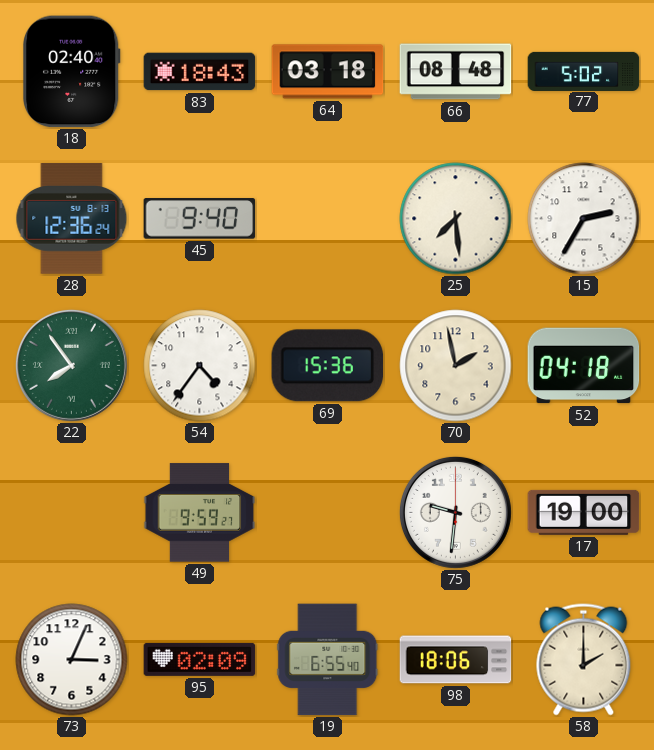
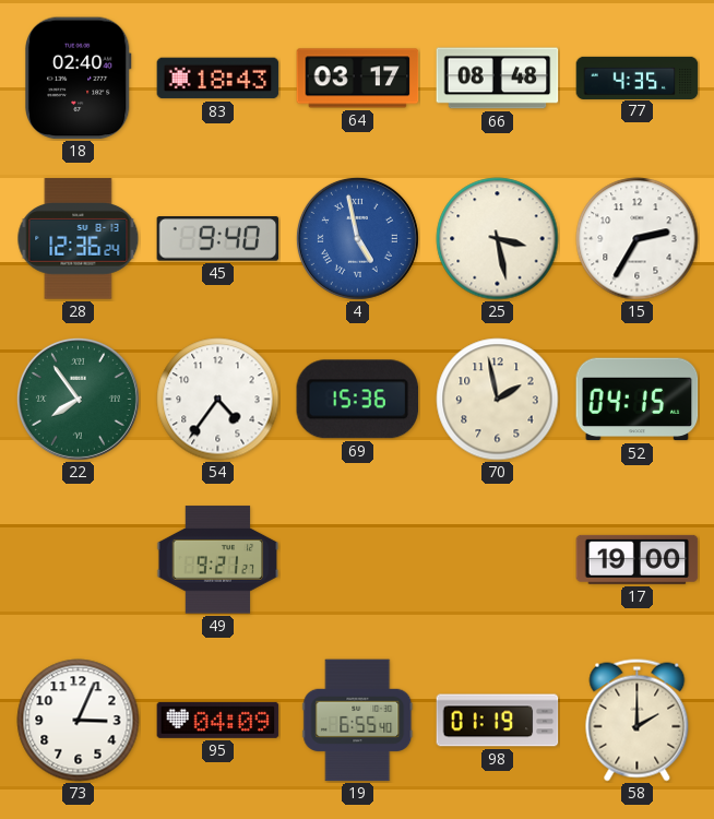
64: 03:18 -> 03:17 (358, 79)
77: 5:02 -> 4:35 (638, 78)
4: none -> 4:58 (357, 238)
25: 7:29 -> 3:28 (498, 239)
52: 04:18 -> 04:15 (638, 400)
49: 9:59 -> 9:21 (218, 560)
75: 9:31 -> none (455, 512)
95: 02:09 -> 04:09 (218, 720)
98: 18:06 -> 01:19 (498, 721)
